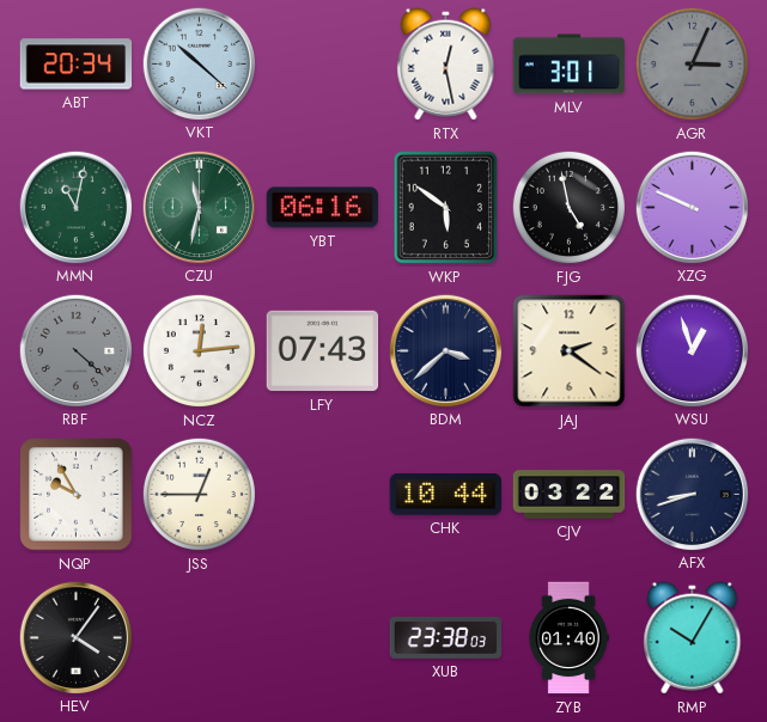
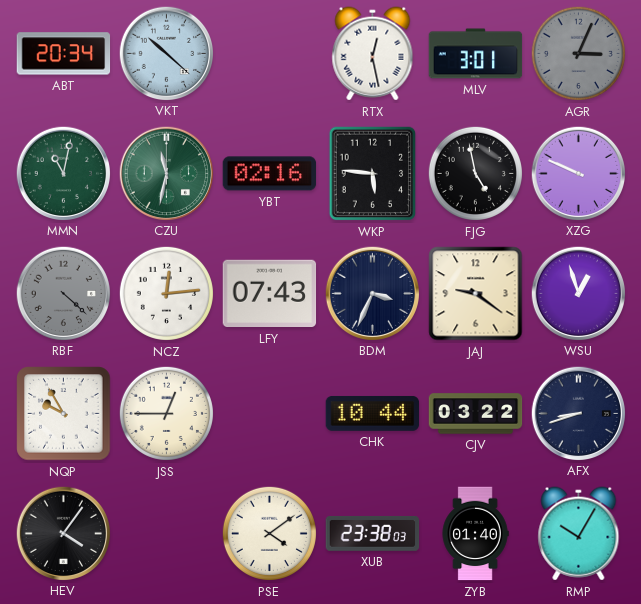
YBT: 06:16 -> 02:16 (270, 174)
WKP: 5:51 -> 5:46 (373, 174)
BDM: 3:38 -> 3:34 (372, 293)
JAJ: 2:21 -> 9:21 (476, 294)
PSE: none -> 4:09 (269, 533)
